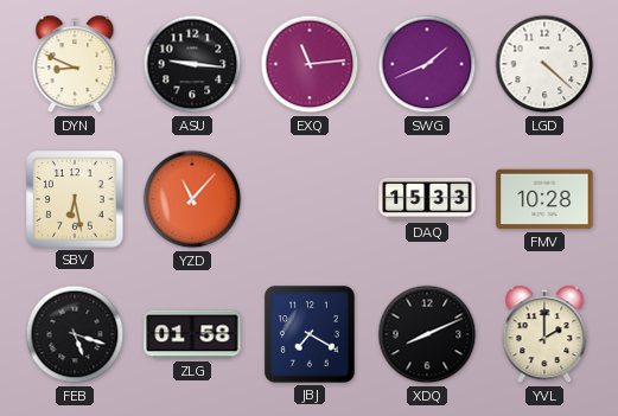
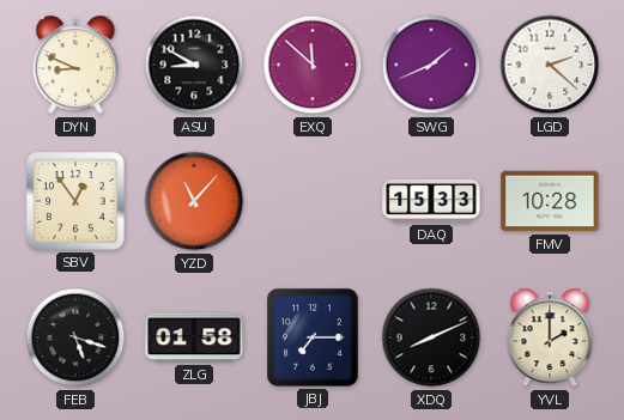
ASU: 9:16 -> 8:50 (194, 65)
EXQ: 11:14 -> 11:52 (313, 65)
LGD: 4:22 -> 2:22 (550, 65)
SBV: 6:28 -> 12:54 (75, 201)
JBJ: 7:20 -> 7:15 (313, 337)
